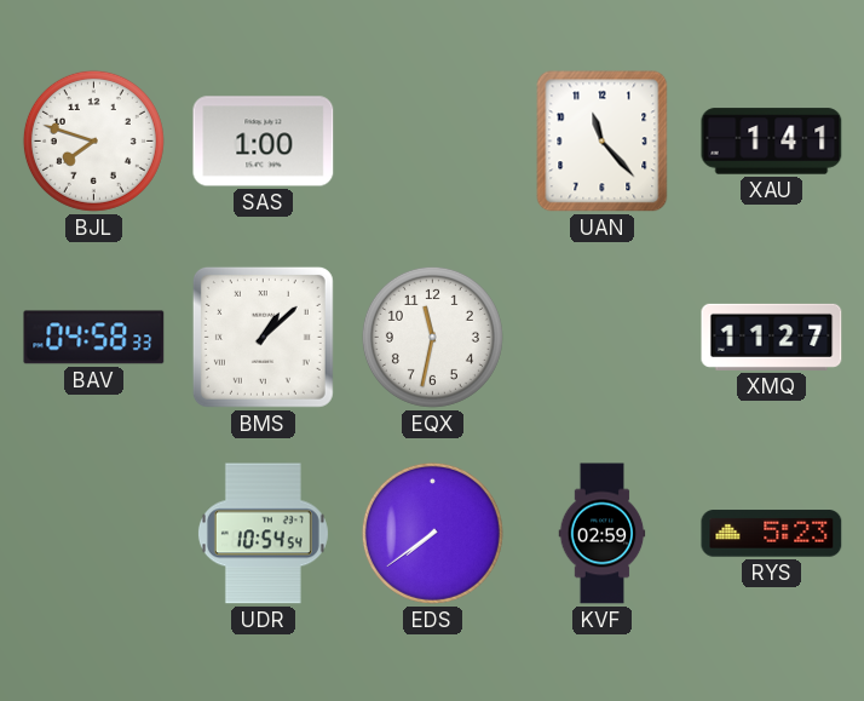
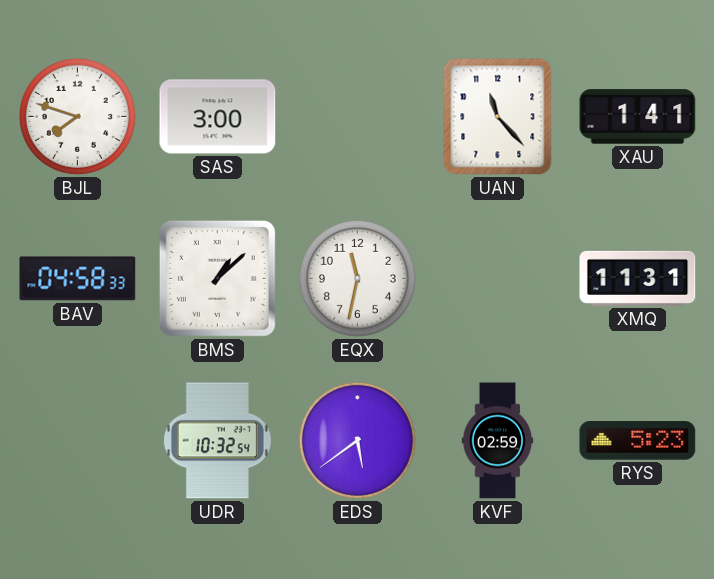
SAS: 1:00 -> 3:00 (218, 117)
XMQ: 11:27 -> 11:31 (638, 278)
UDR: 10:54 -> 10:32 (217, 441)
EDS: 7:39 -> 5:39 (357, 440)
